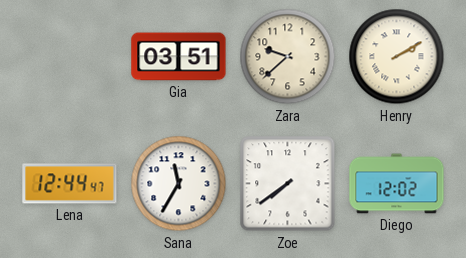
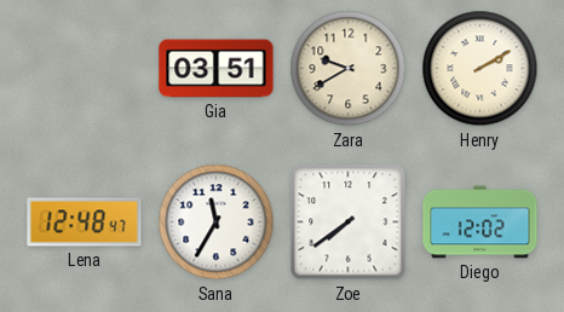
Zara: 9:38 -> 9:40 (349, 69)
Lena: 12:44 -> 12:48 (85, 223)
